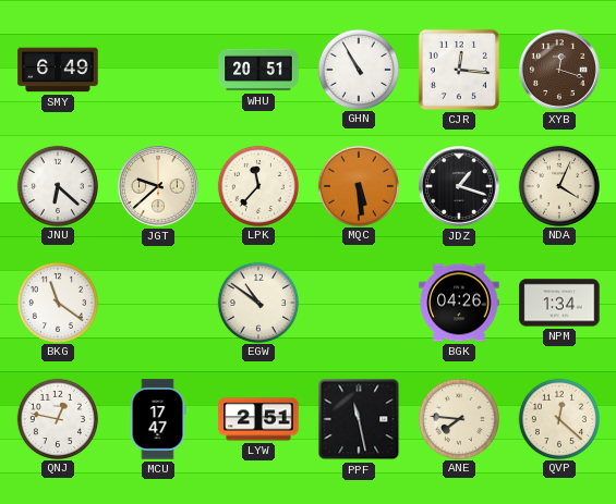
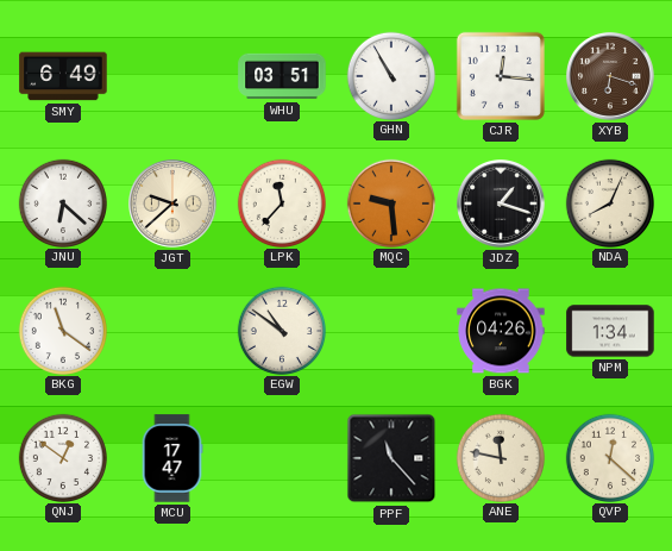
WHU: 20:51 -> 03:51 (282, 76)
XYB: 12:18 -> 6:18 (611, 77)
MQC: 5:29 -> 9:29 (390, 202)
NDA: 4:04 -> 8:04 (609, 202)
QNJ: 12:47 -> 12:51 (62, 457)
LYW: 2:51 -> none (258, 419)
PPF: 11:28 -> 11:23 (391, 458)
ANE: 7:46 -> 11:47 (500, 457)
